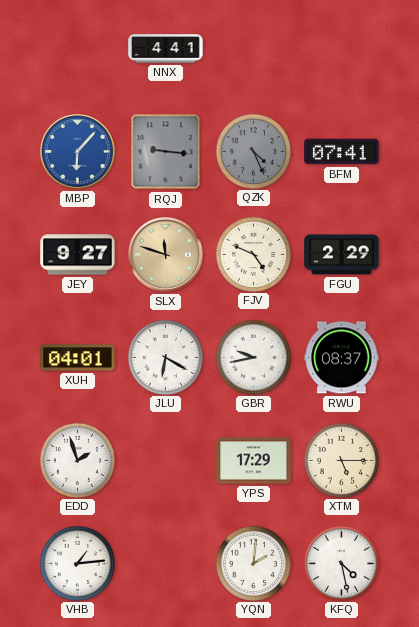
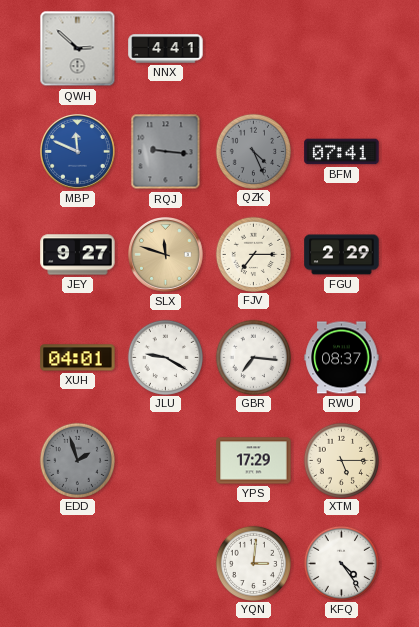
QWH: none -> 2:52 (78, 49)
MBP: 6:07 -> 11:49 (78, 152)
FJV: 4:49 -> 7:15 (253, 254)
JLU: 6:20 -> 9:20 (165, 357)
GBR: 9:43 -> 7:16 (253, 357)
EDD dial: white -> grey (77, 460)
VHB: 1:14 -> none (77, 563)
YQN: 2:01 -> 3:01 (253, 563)
KFQ: 4:28 -> 4:24 (341, 563)
